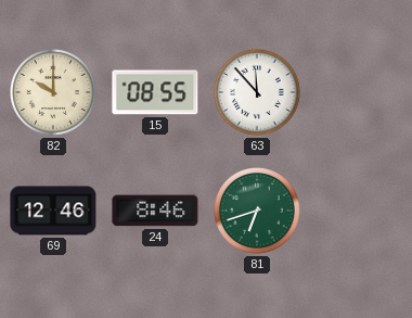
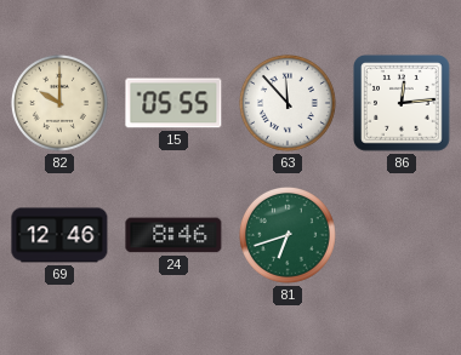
15: 08:55 -> 05:55 (173, 103)
86: none -> 12:14 (402, 103)
